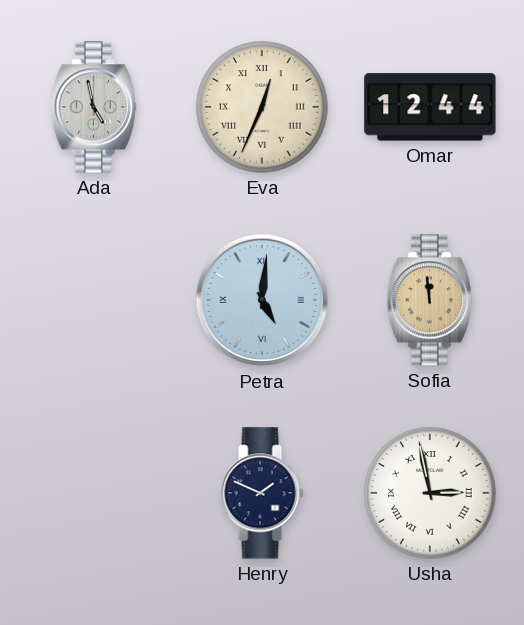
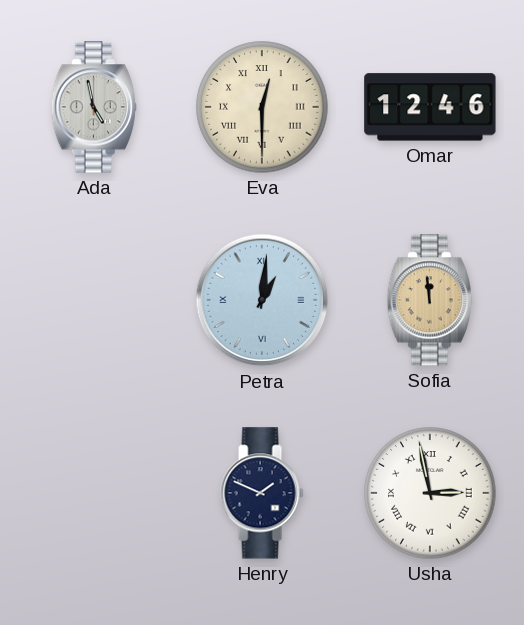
Eva: 12:34 -> 12:30 (262, 107)
Omar: 12:44 -> 12:46 (430, 107)
Petra: 5:01 -> 1:01 (262, 300)
